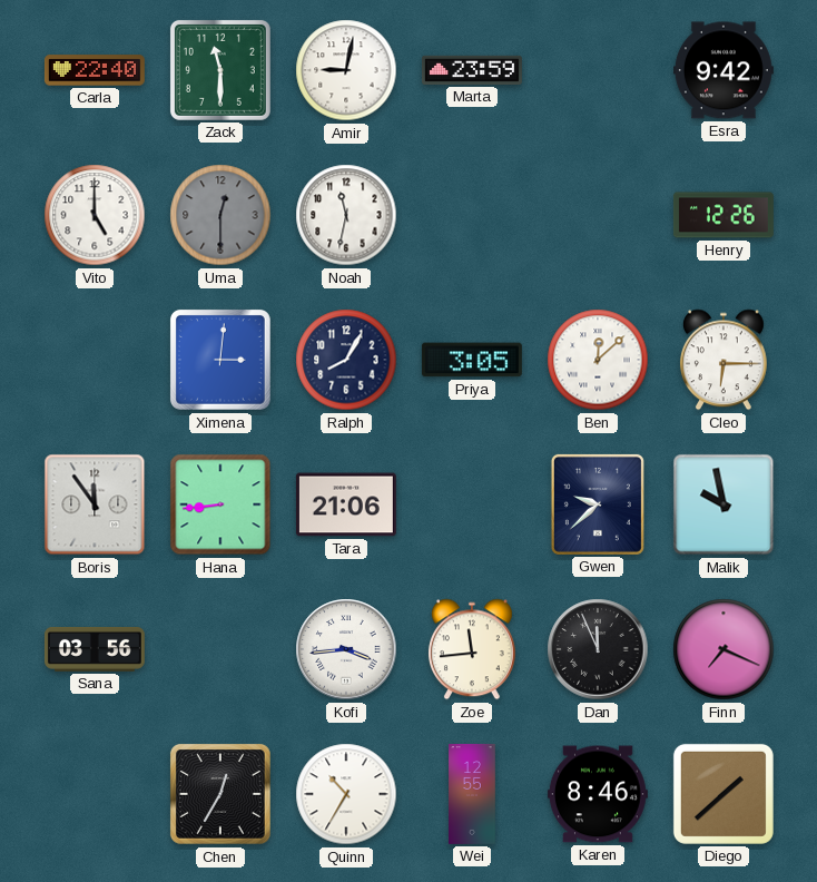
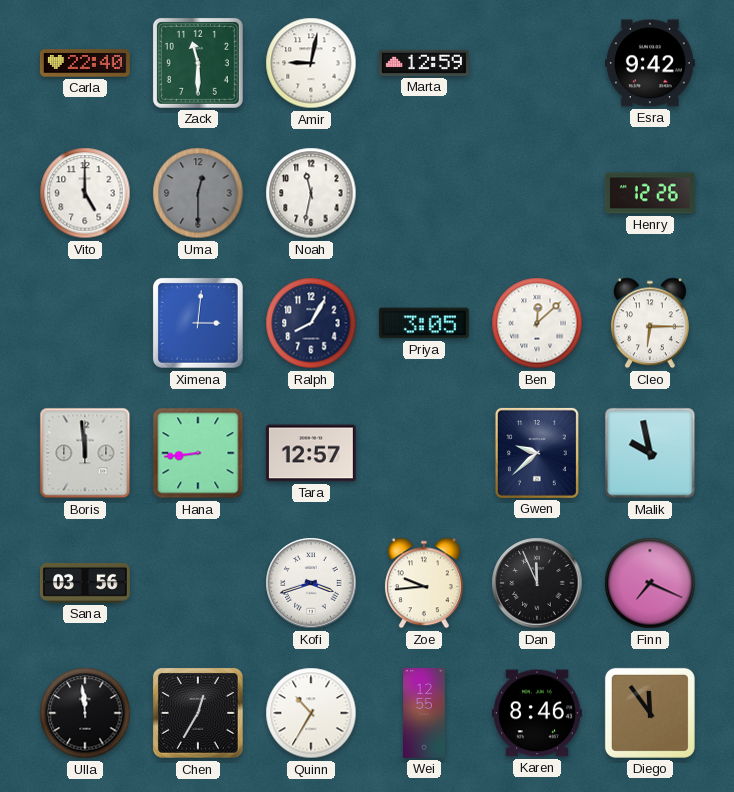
Marta: 23:59 -> 12:59 (424, 63)
Boris: 11:54 -> 11:59 (85, 453)
Tara: 21:06 -> 12:57 (311, 453)
Kofi: 3:44 -> 3:42 (311, 583)
Zoe: 11:44 -> 9:44 (424, 583)
Ulla: none -> 11:59 (85, 713)
Diego: 1:38 -> 11:54 (650, 713)
